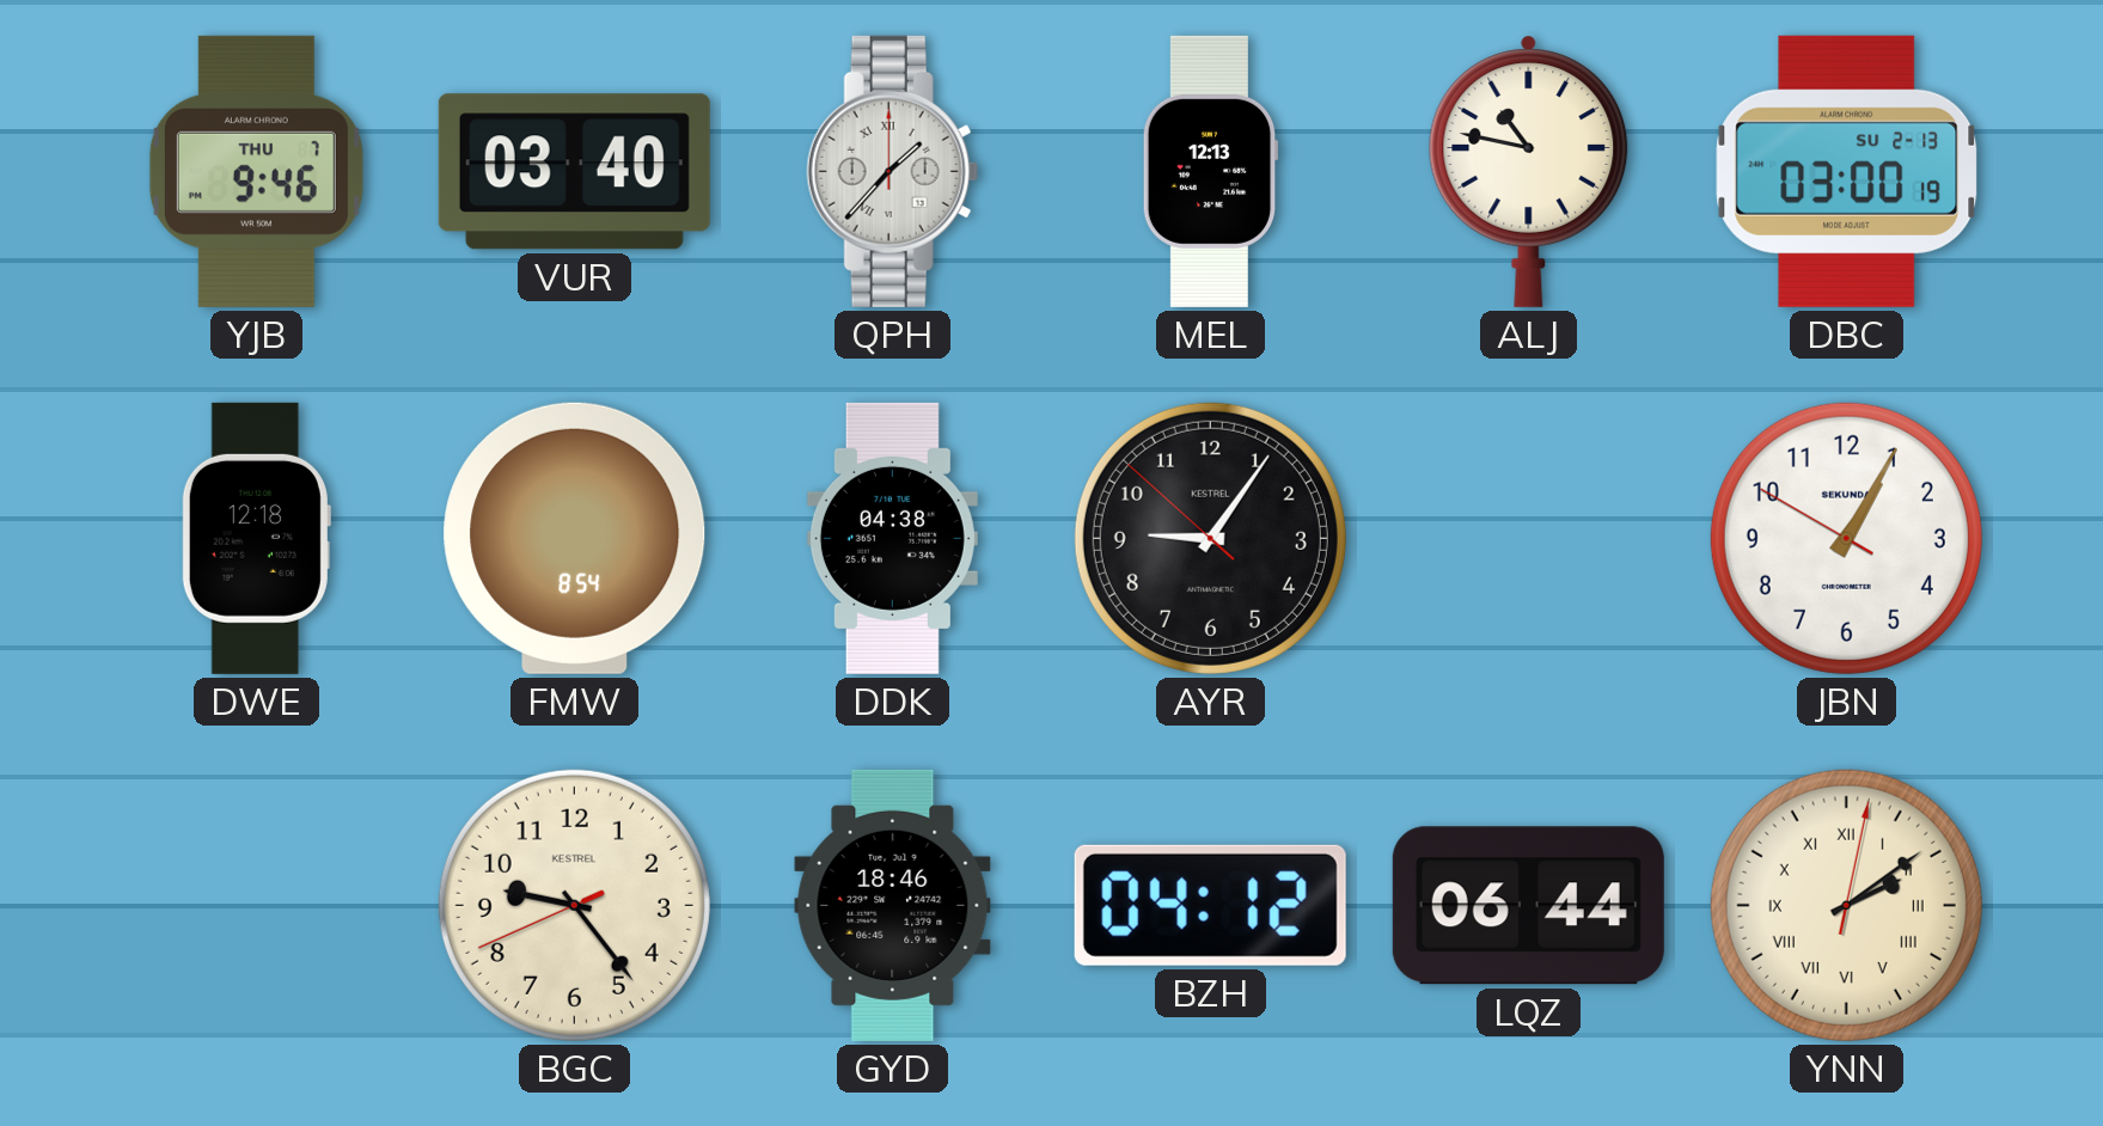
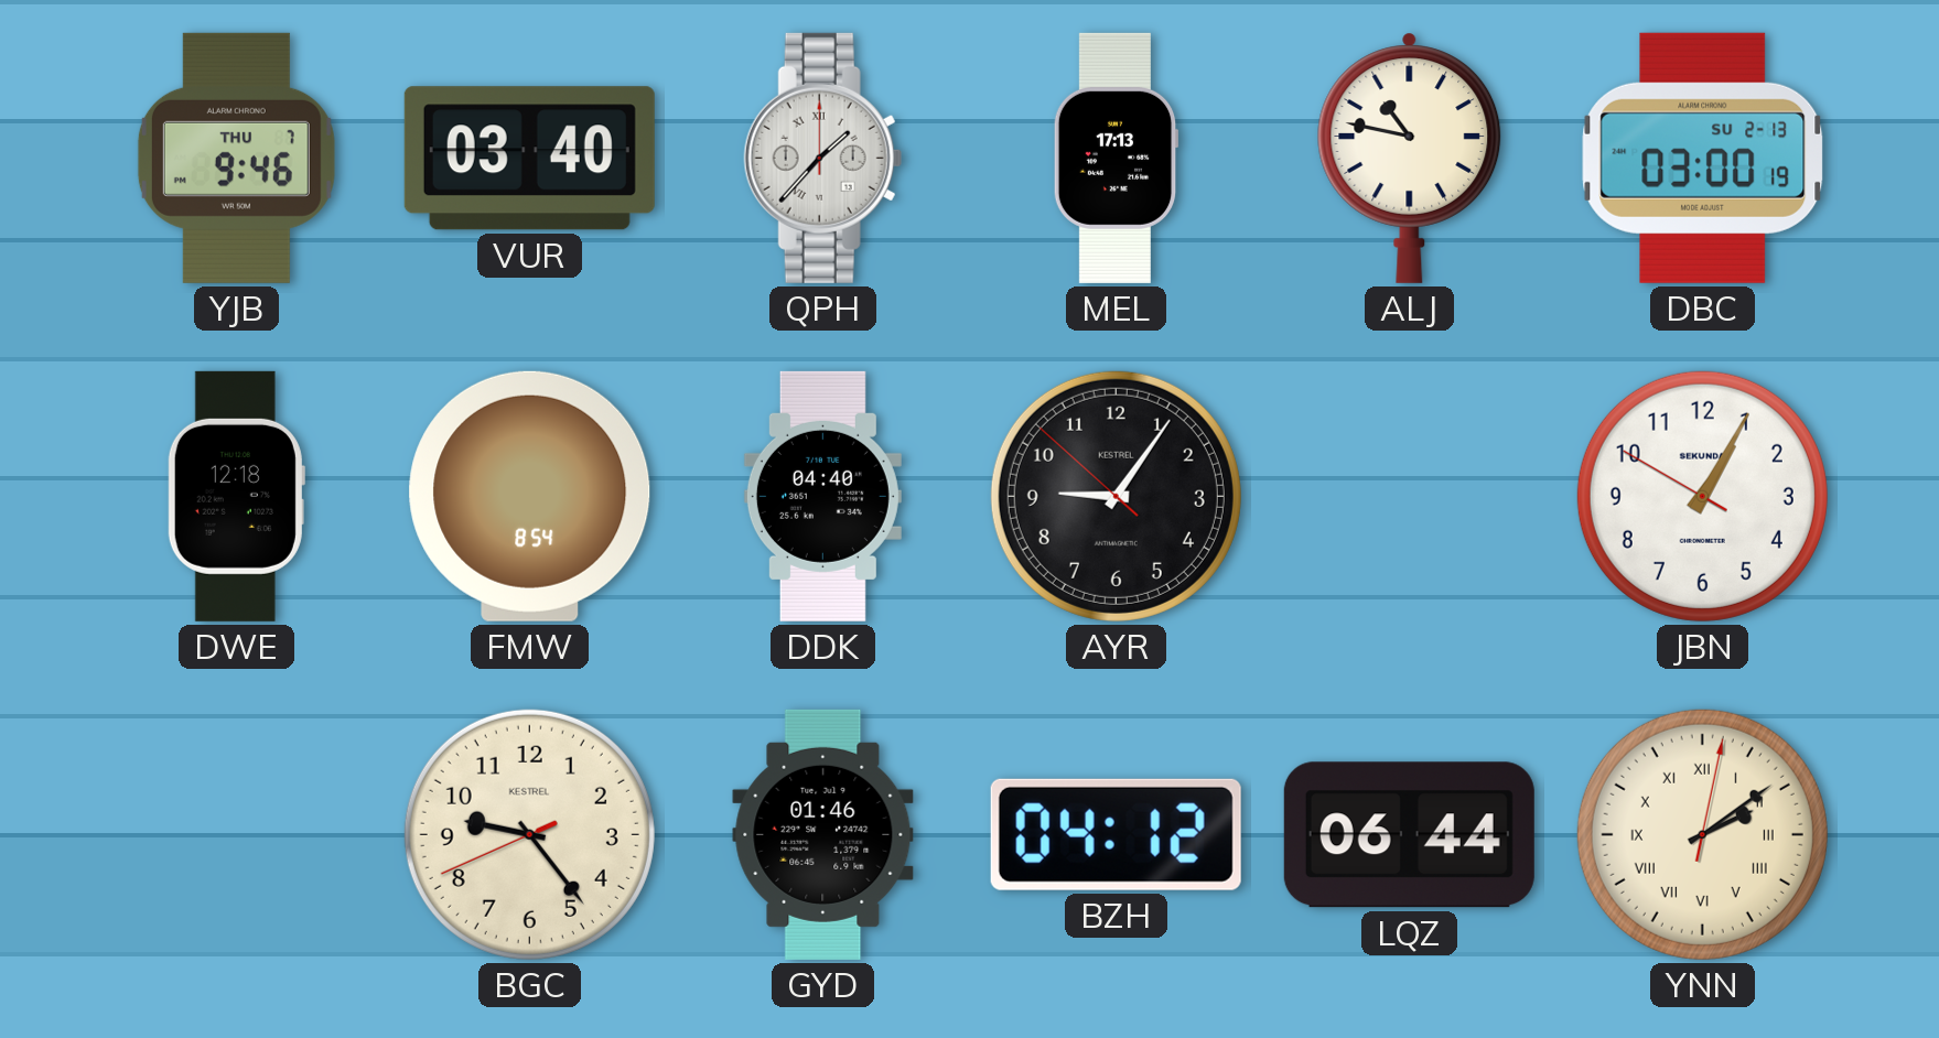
MEL: 12:13 -> 17:13 (1116, 158)
DDK: 04:38 -> 04:40 (822, 496)
GYD: 18:46 -> 01:46 (823, 834)
